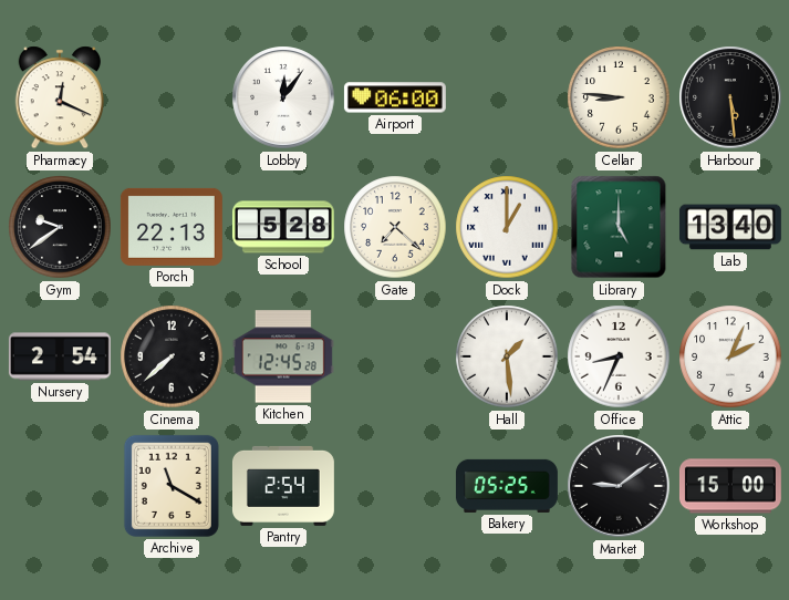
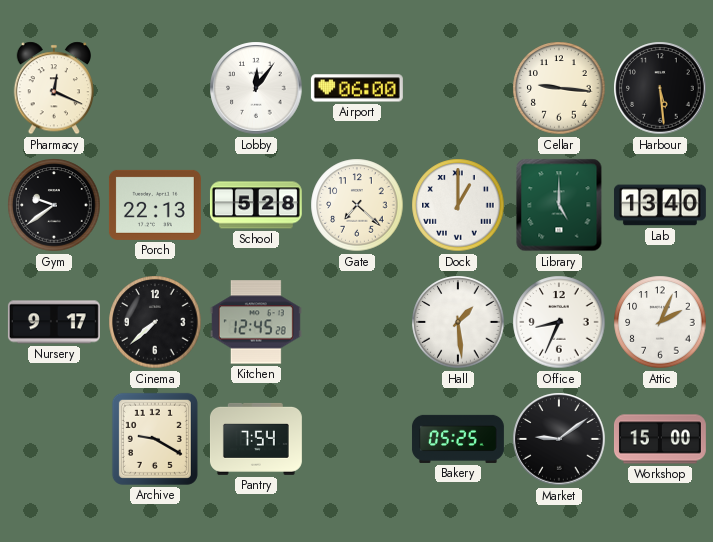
Cellar: 8:46 -> 9:16 (559, 88)
Nursery: 2:54 -> 9:17 (54, 322)
Archive: 11:20 -> 9:20 (155, 439)
Pantry: 2:54 -> 7:54 (256, 439)
